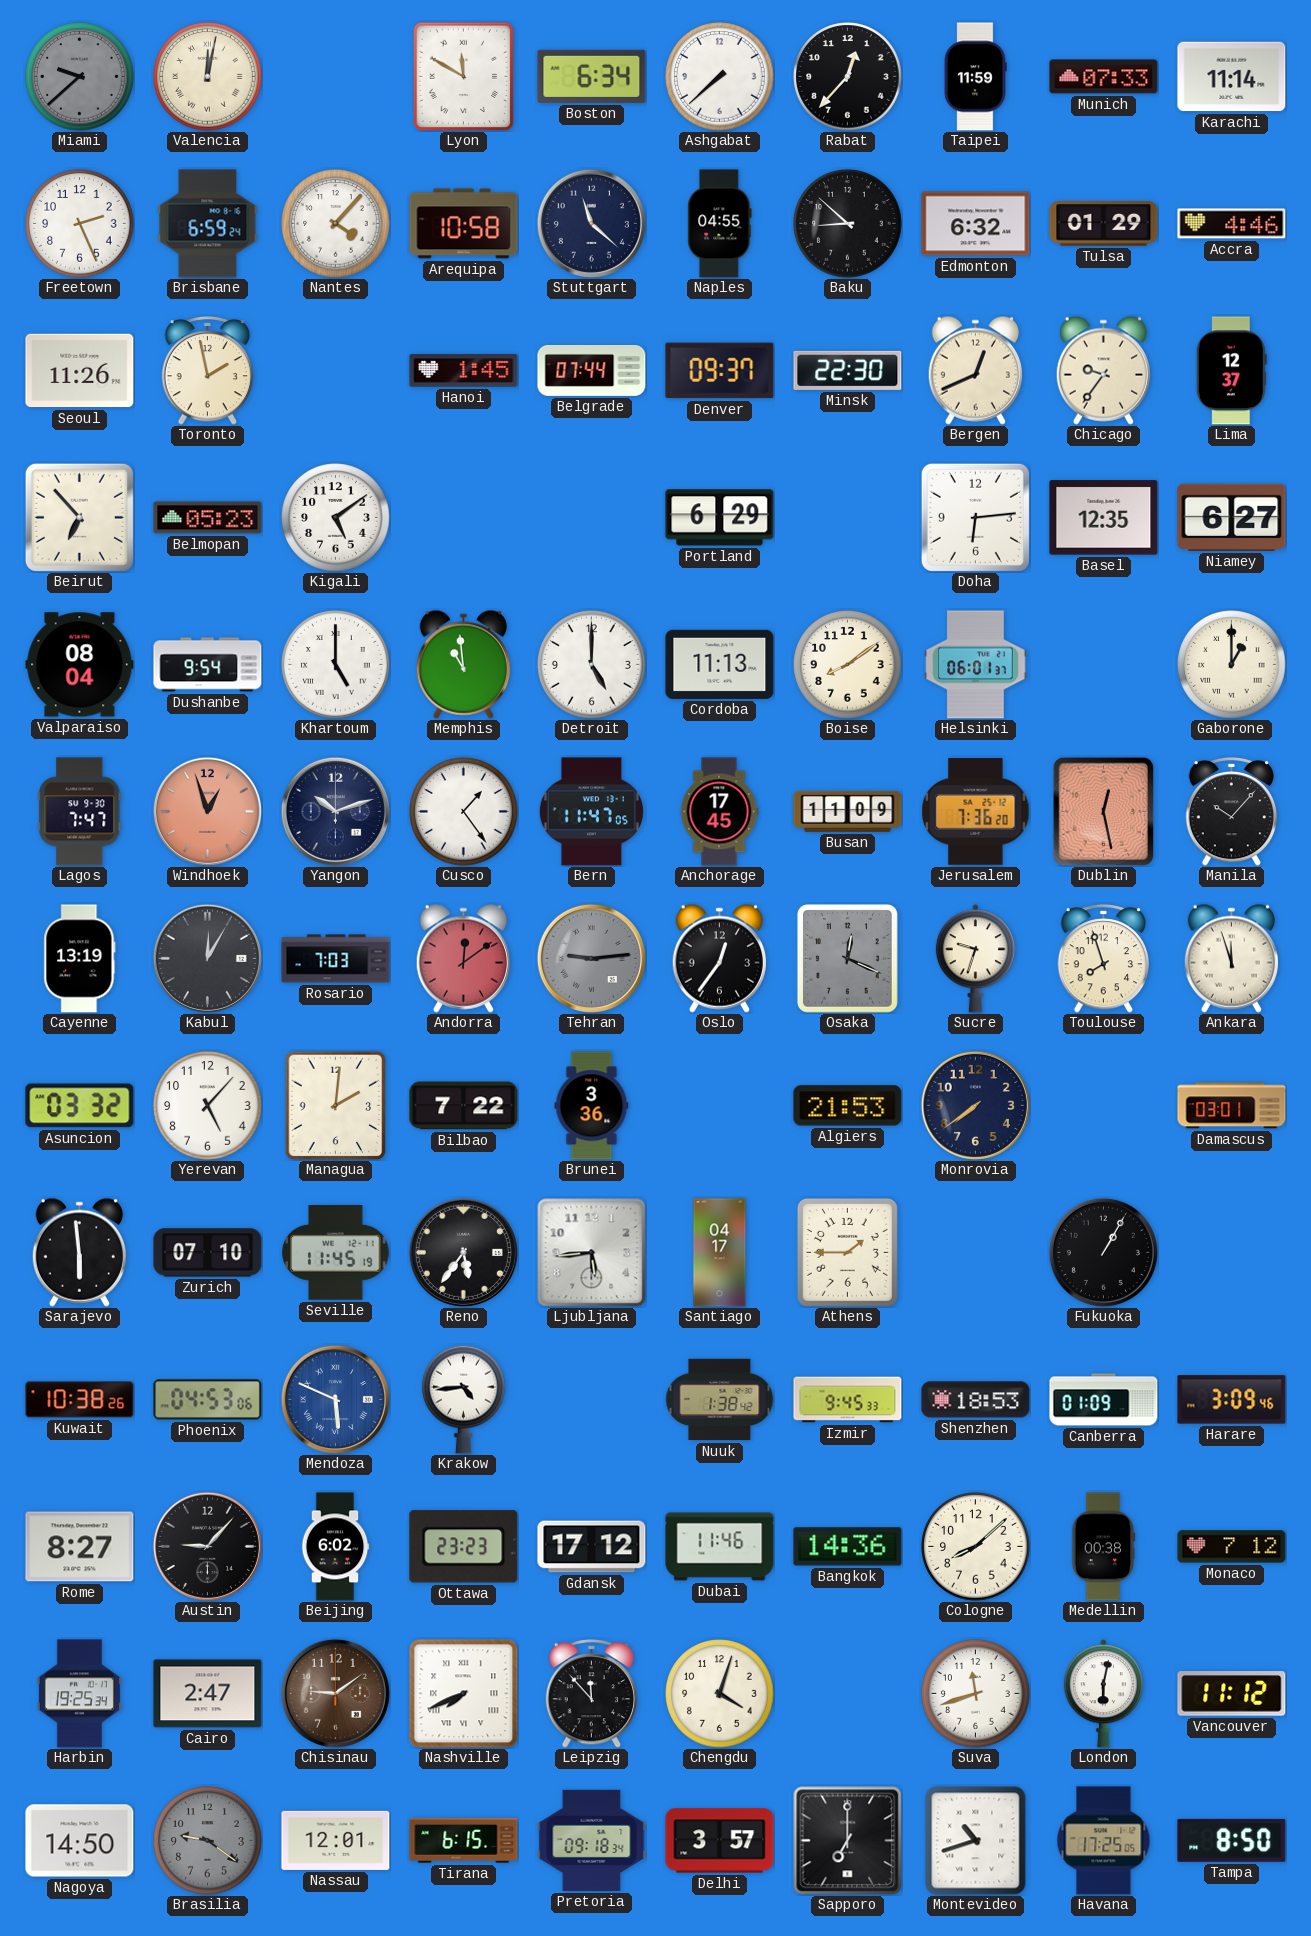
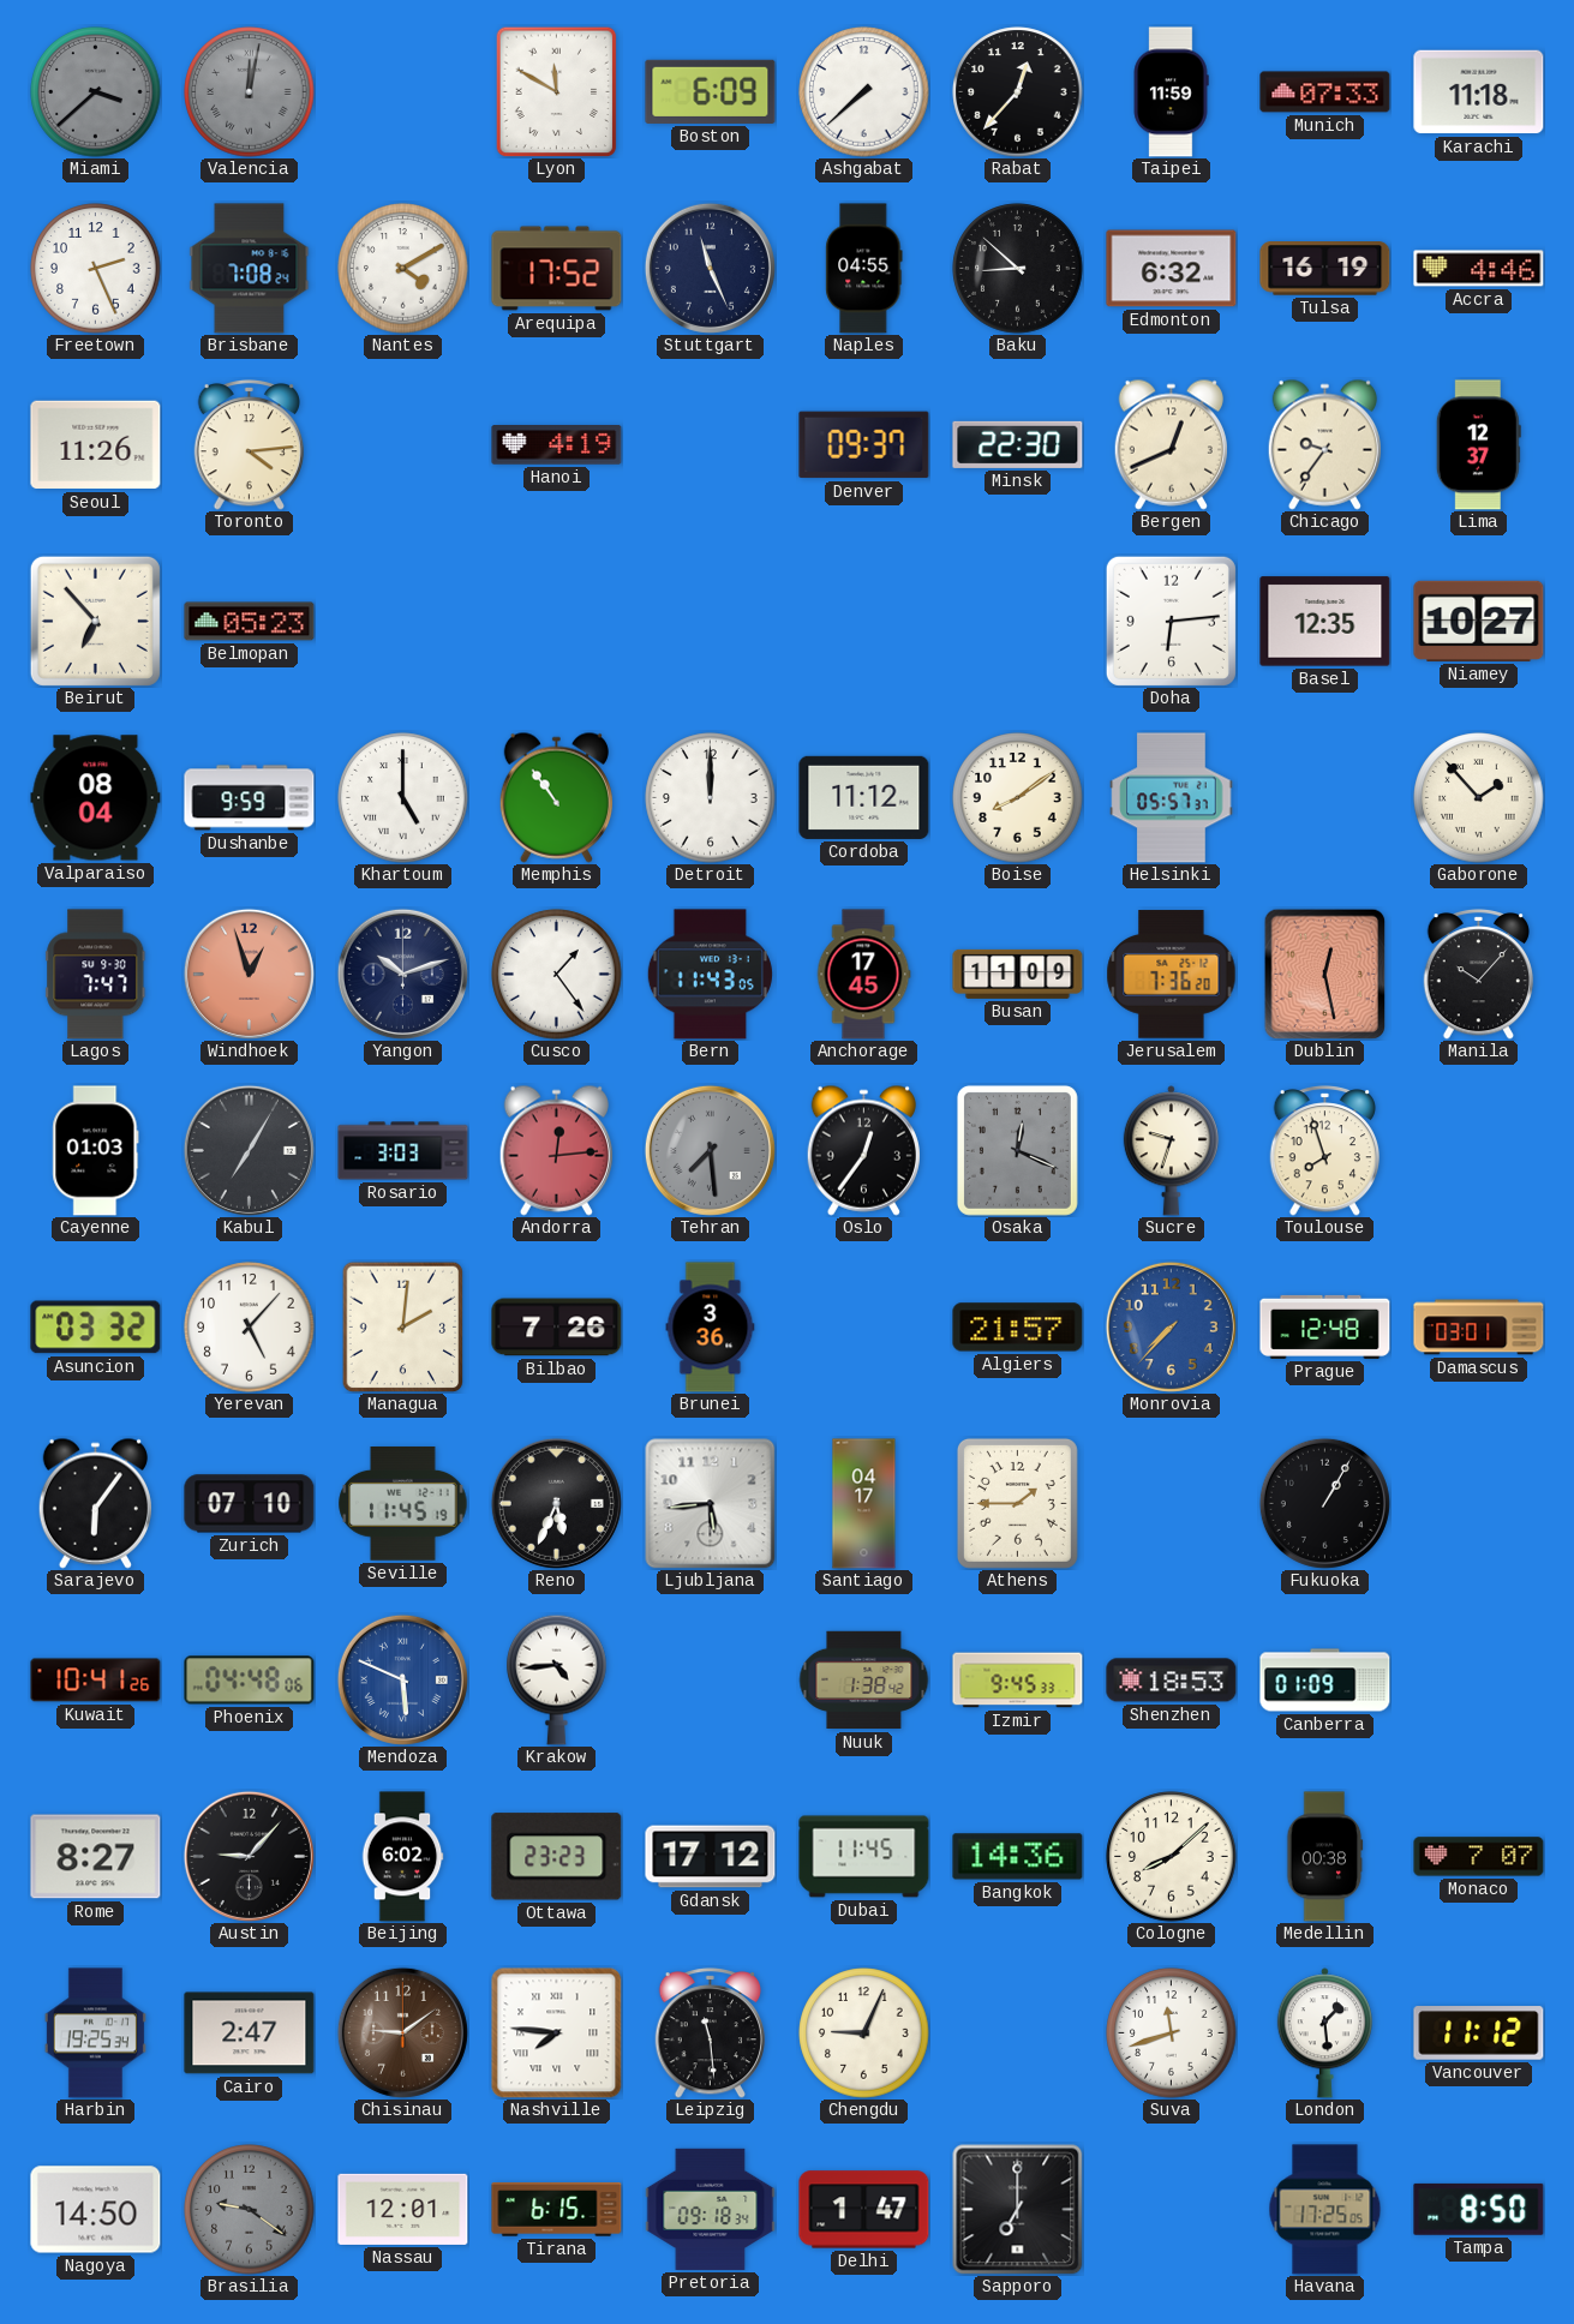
Miami: 9:38 -> 3:38 (96, 92)
Valencia dial: cream -> grey (250, 92)
Boston: 6:34 -> 6:09 (711, 91)
Karachi: 11:14 -> 11:18 (1479, 92)
Brisbane: 6:59 -> 7:08 (250, 269)
Nantes: 4:07 -> 4:10 (403, 269)
Arequipa: 10:58 -> 17:52 (557, 269)
Stuttgart: 11:22 -> 11:26 (710, 268)
Tulsa: 01:29 -> 16:19 (1325, 269)
Toronto: 1:58 -> 4:14 (250, 445)
Hanoi: 1:45 -> 4:19 (557, 445)
Belgrade: 07:44 -> none (592, 370)
Kigali: 5:09 -> none (336, 518)
Portland: 6:29 -> none (720, 518)
Niamey: 6:27 -> 10:27 (1479, 621)
Dushanbe: 9:54 -> 9:59 (250, 798)
Memphis: 10:59 -> 10:54 (556, 797)
Detroit: 5:00 -> 12:00 (711, 798)
Cordoba: 11:13 -> 11:12 (864, 797)
Helsinki: 06:01 -> 05:57 (1172, 798)
Gaborone: 1:00 -> 1:53 (1479, 798)
Bern: 11:47 -> 11:43 (710, 975)
Cayenne: 13:19 -> 01:03 (96, 1151)
Kabul: 12:05 -> 7:05 (249, 1150)
Rosario: 7:03 -> 3:03 (403, 1151)
Andorra: 12:09 -> 12:14 (556, 1150)
Tehran: 9:14 -> 7:29 (710, 1150)
Ankara: 11:57 -> none (1231, 958)
Bilbao: 7:22 -> 7:26 (557, 1328)
Algiers: 21:53 -> 21:57 (1018, 1328)
Monrovia: 7:39 -> 7:37 (1171, 1326)
Monrovia dial: navy -> blue (1171, 1326)
Prague: none -> 12:48 (1325, 1326)
Sarajevo: 5:59 -> 6:06 (95, 1503)
Reno: 5:36 -> 5:34 (556, 1503)
Kuwait: 10:38 -> 10:41 (96, 1681)
Phoenix: 04:53 -> 04:48 (250, 1681)
Harare: 3:09 -> none (1232, 1400)
Dubai: 11:46 -> 11:45 (864, 1857)
Monaco: 7:12 -> 7:07 (1479, 1857)
Nashville: 7:41 -> 7:46 (557, 2033)
Leipzig: 11:53 -> 11:29 (711, 2033)
Chengdu: 4:03 -> 9:04 (864, 2033)
London: 6:02 -> 1:29 (1324, 2033)
Delhi: 3:57 -> 1:47 (864, 2210)
Montevideo: 10:42 -> none (976, 1841)
